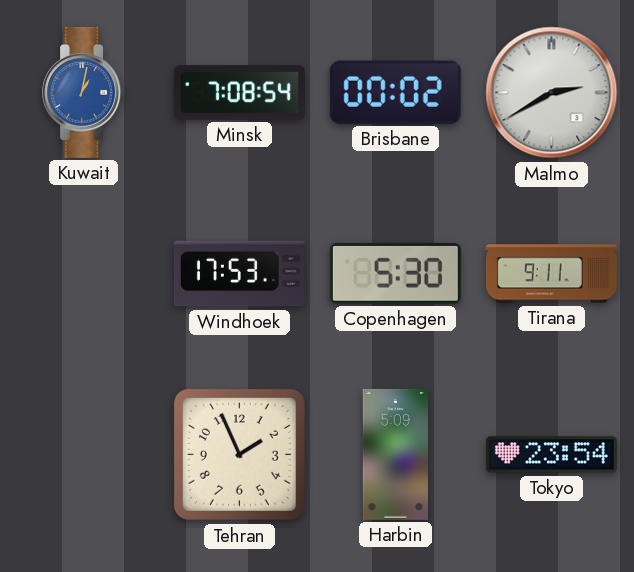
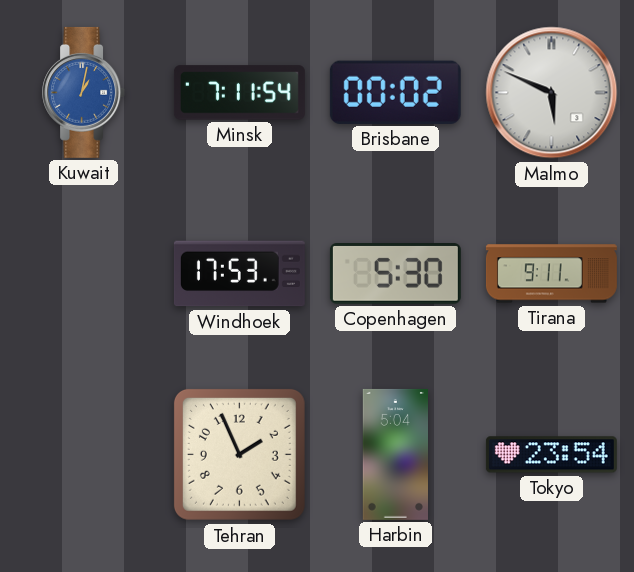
Minsk: 7:08 -> 7:11 (239, 93)
Malmo: 2:40 -> 5:49 (552, 93)
Harbin: 5:09 -> 5:04 (395, 454)
